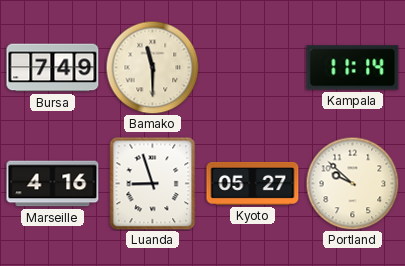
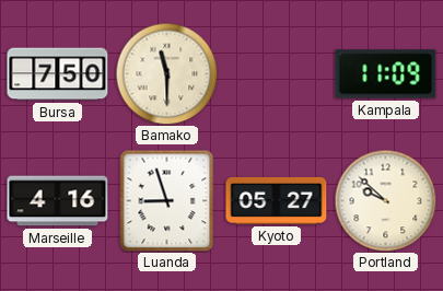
Bursa: 7:49 -> 7:50 (58, 74)
Kampala: 11:14 -> 11:09 (386, 74)
